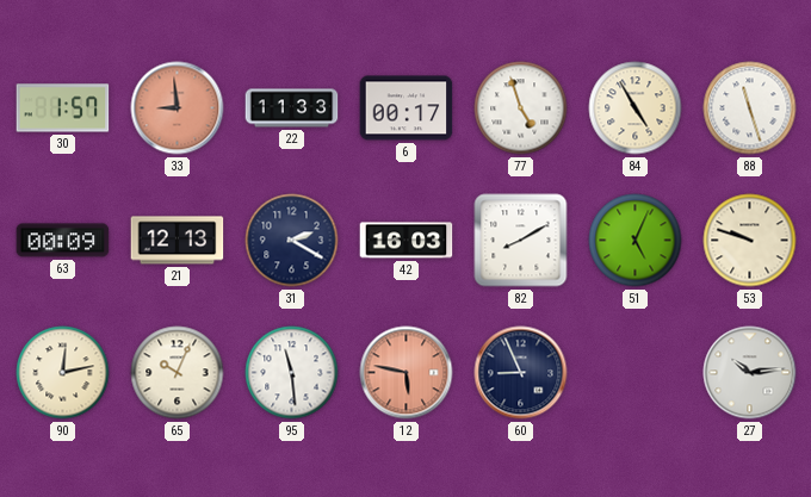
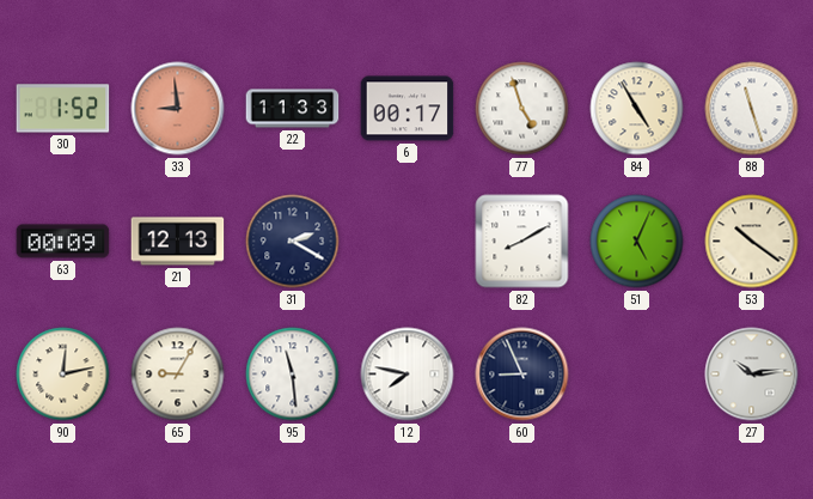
30: 1:57 -> 1:52 (63, 109)
42: 16:03 -> none (407, 241)
53: 9:48 -> 10:21 (752, 242)
65: 10:04 -> 9:05 (178, 375)
12: 5:47 -> 7:47 (408, 375)
12 dial: salmon -> white (408, 375)
